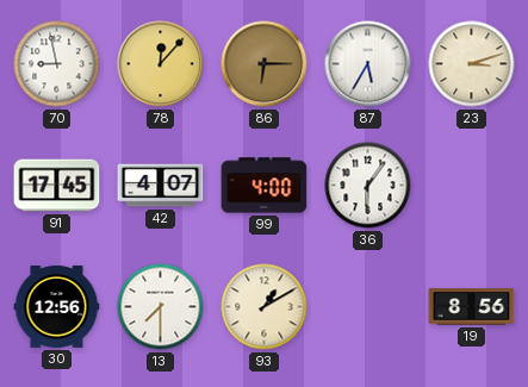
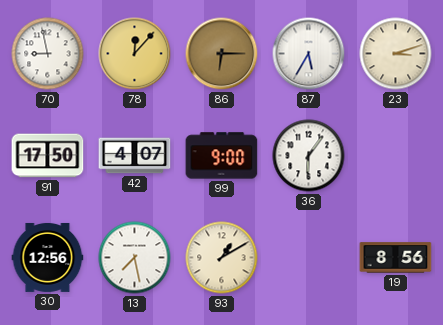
91: 17:45 -> 17:50 (48, 156)
99: 4:00 -> 9:00 (222, 156)
13: 7:30 -> 7:28 (135, 258)
